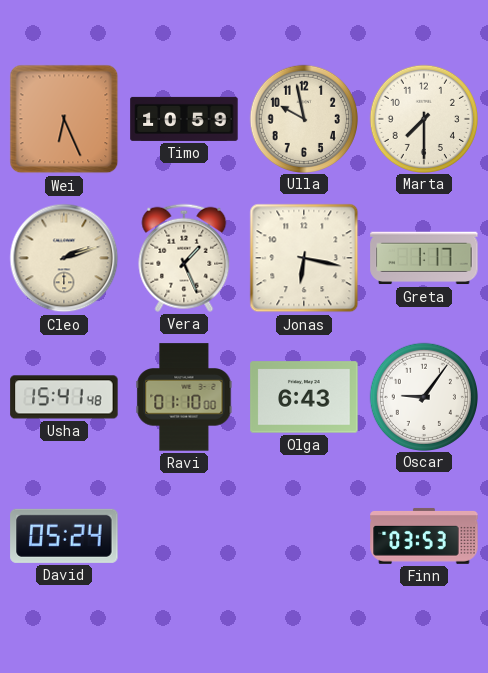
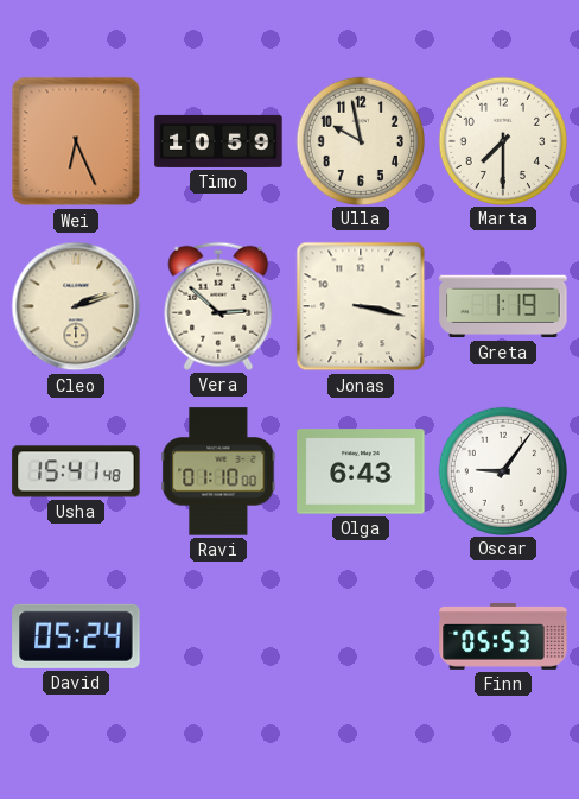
Vera: 1:26 -> 2:52 (218, 306)
Jonas: 6:17 -> 3:17 (361, 306)
Greta: 1:17 -> 1:19 (503, 306)
Finn: 03:53 -> 05:53 (503, 636)
